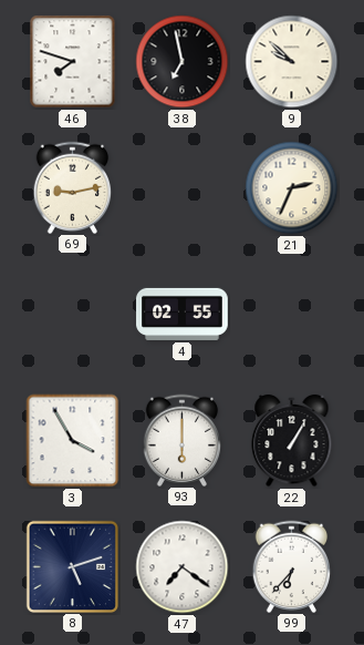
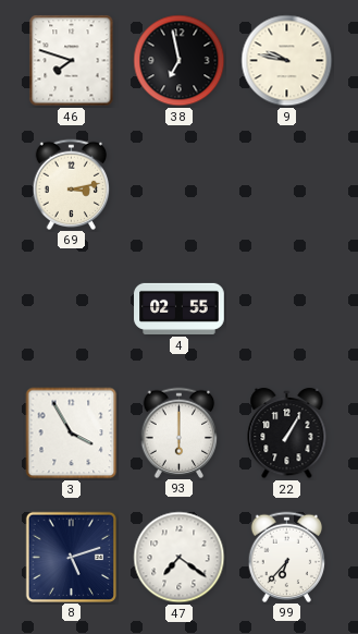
9: 9:52 -> 9:47 (287, 61)
69: 9:13 -> 3:13 (72, 184)
21: 2:34 -> none (292, 188)
